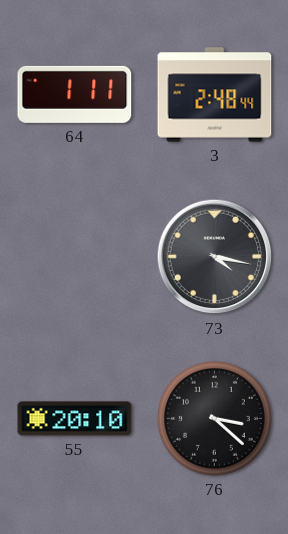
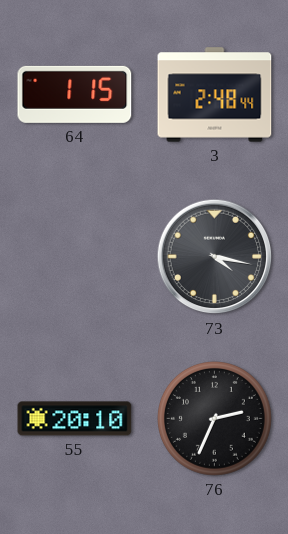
64: 1:11 -> 1:15 (75, 94)
76: 3:22 -> 2:34 (215, 419)
